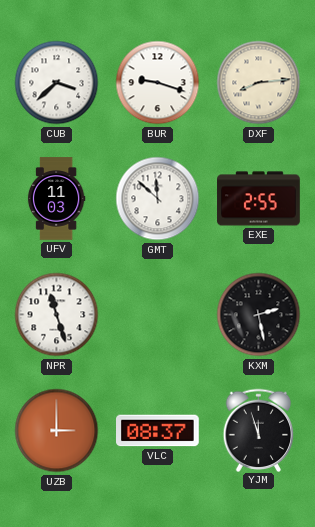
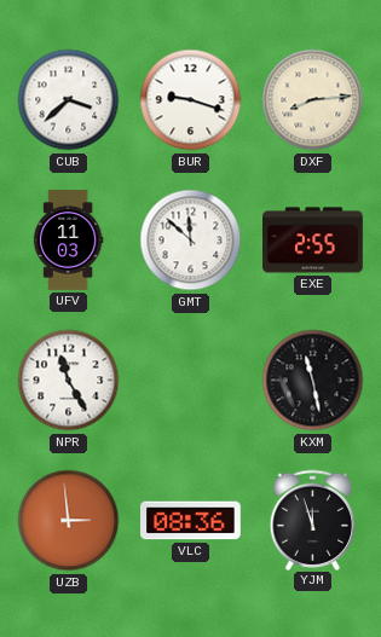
NPR: 11:27 -> 11:25 (69, 381)
KXM: 2:28 -> 11:28 (313, 381)
UZB: 3:00 -> 2:59 (69, 521)
VLC: 08:37 -> 08:36 (191, 521)
